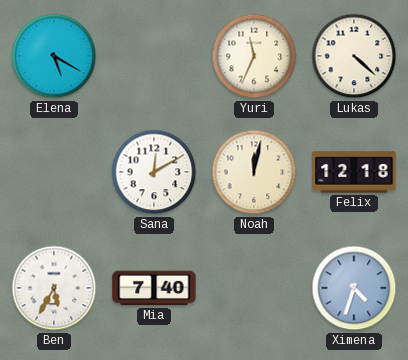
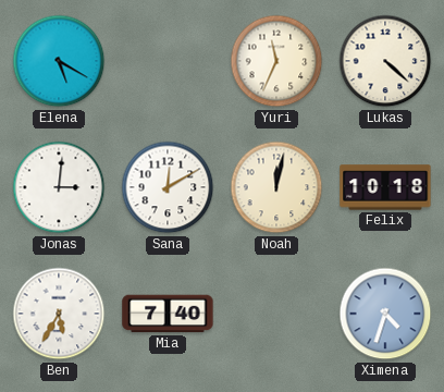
Jonas: none -> 3:01 (59, 187)
Felix: 12:18 -> 10:18 (385, 187)
